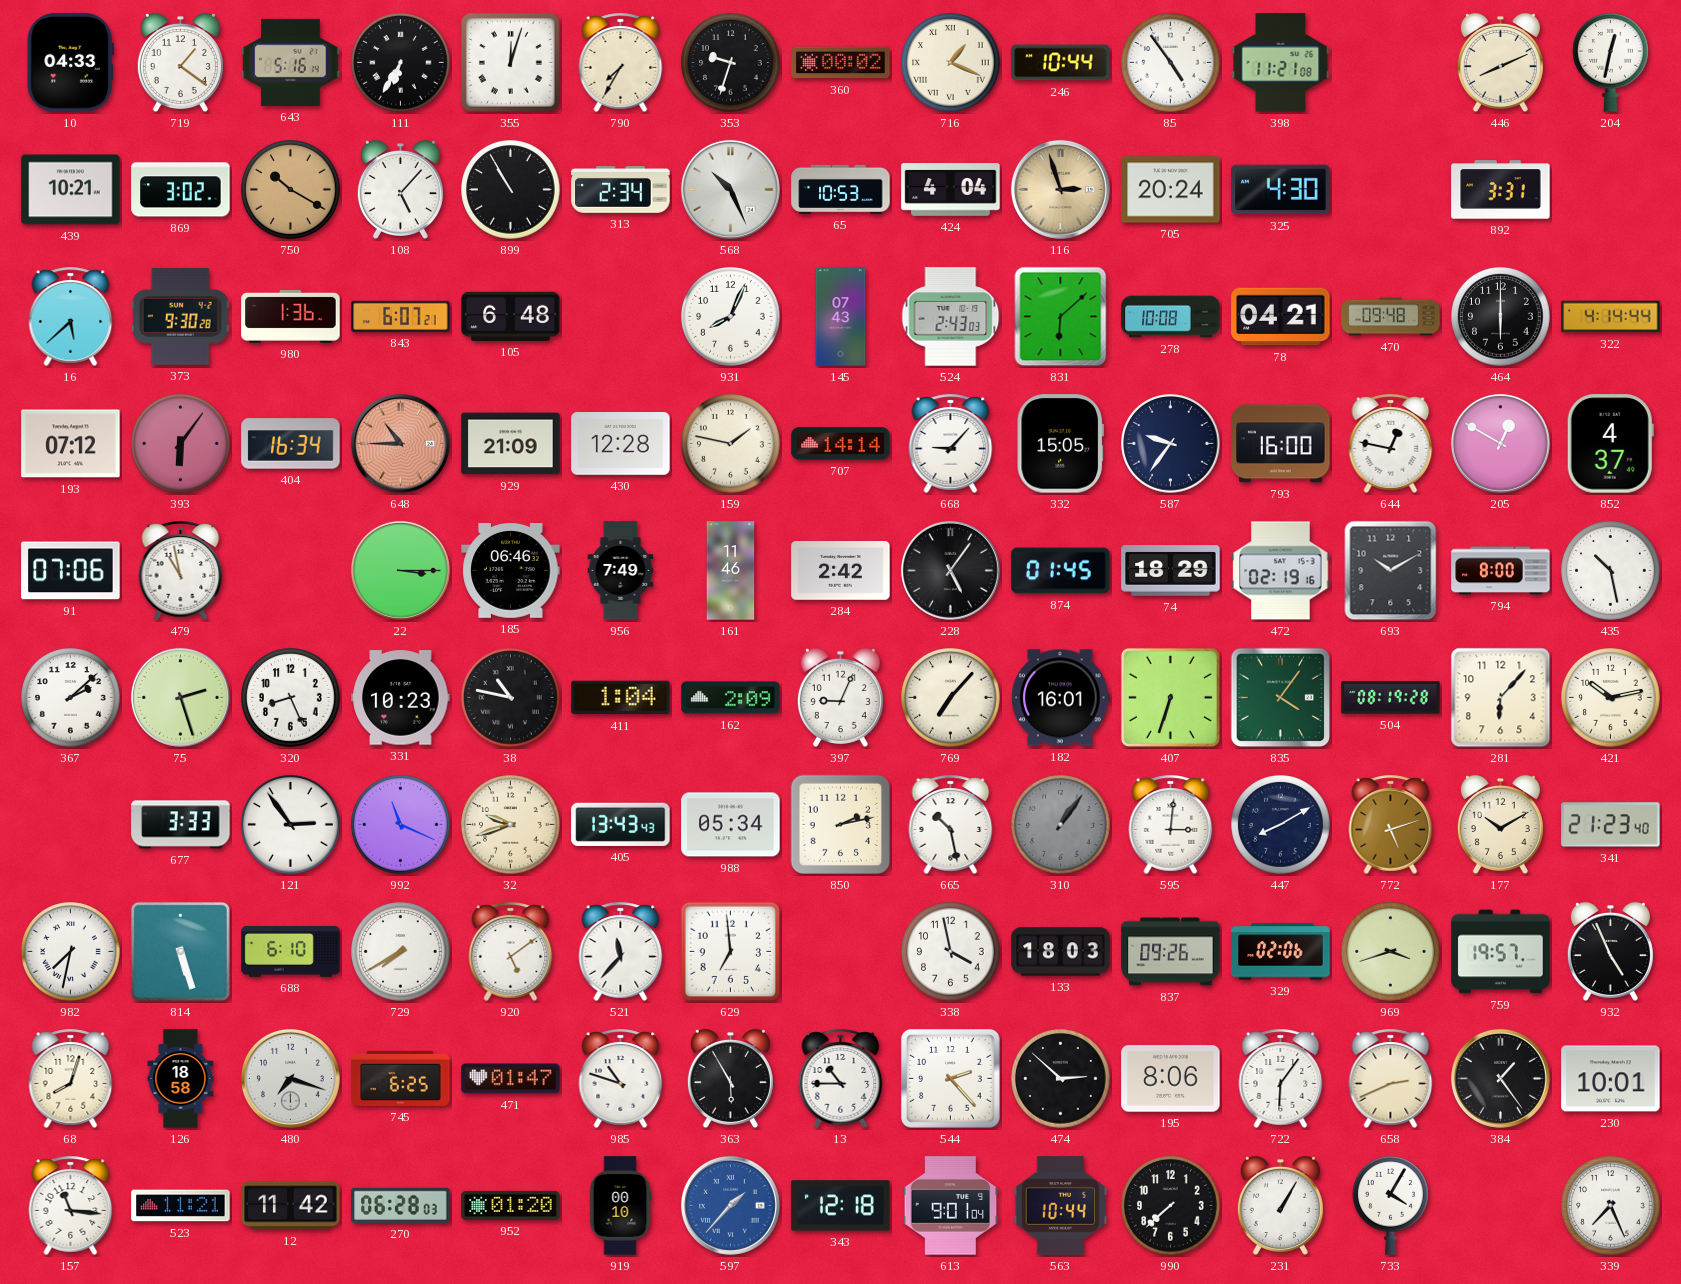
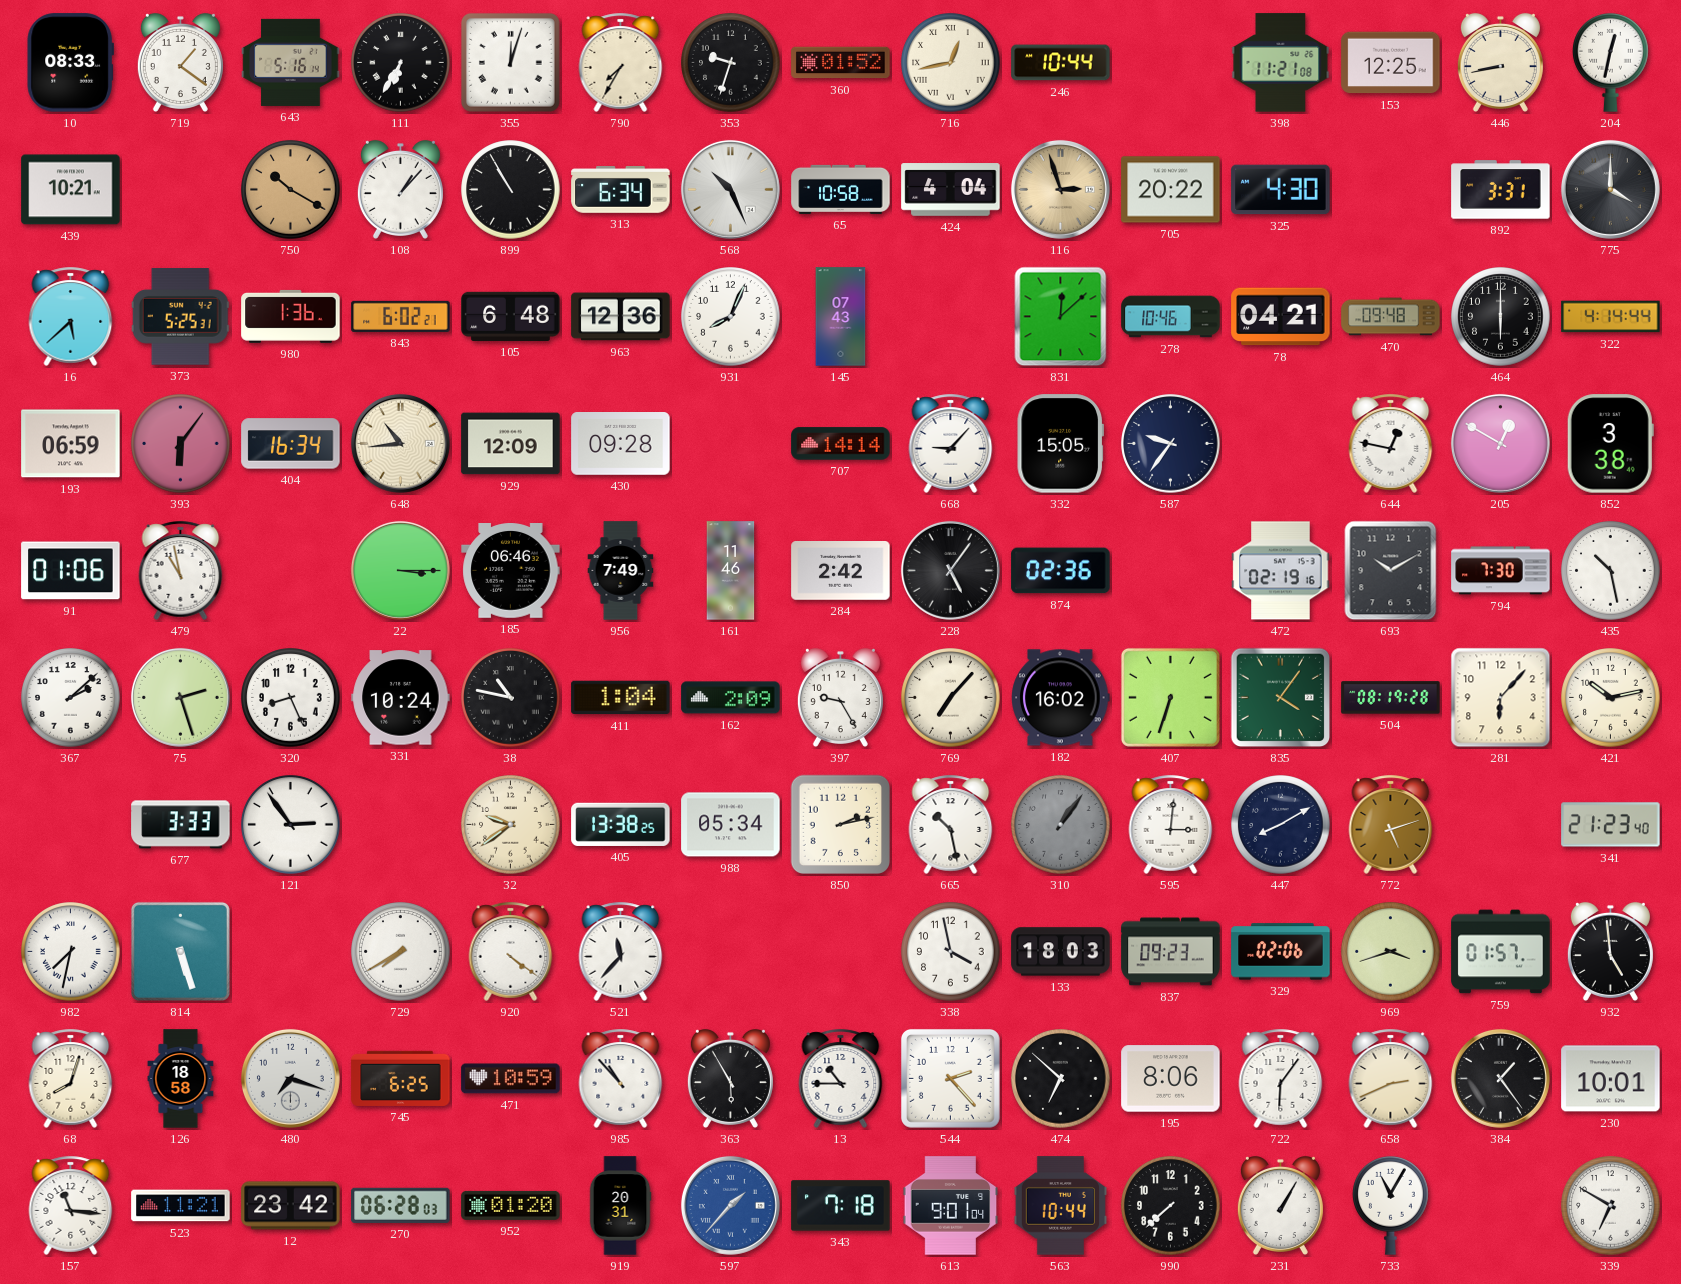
10: 04:33 -> 08:33 (70, 63)
360: 00:02 -> 01:52 (841, 63)
716: 1:19 -> 12:43 (951, 63)
85: 4:54 -> none (1171, 63)
153: none -> 12:25 (1391, 63)
446: 8:11 -> 8:43 (1500, 62)
869: 3:02 -> none (181, 190)
108: 5:07 -> 1:07 (400, 189)
313: 2:34 -> 6:34 (621, 190)
65: 10:53 -> 10:58 (841, 189)
705: 20:24 -> 20:22 (1171, 190)
775: none -> 4:00 (1610, 189)
373: 9:30 -> 5:25 (180, 317)
843: 6:07 -> 6:02 (401, 316)
963: none -> 12:36 (621, 317)
524: 2:43 -> none (951, 317)
831: 6:08 -> 12:08 (1061, 317)
278: 10:08 -> 10:46 (1171, 317)
193: 07:12 -> 06:59 (71, 444)
648: 10:45 -> 10:44 (400, 443)
648 dial: salmon -> cream (400, 443)
929: 21:09 -> 12:09 (511, 444)
430: 12:28 -> 09:28 (621, 444)
159: 1:47 -> none (731, 444)
793: 16:00 -> none (1281, 444)
852: 4:37 -> 3:38 (1610, 444)
91: 07:06 -> 01:06 (71, 571)
874: 01:45 -> 02:36 (1061, 571)
74: 18:29 -> none (1171, 571)
794: 8:00 -> 7:30 (1501, 571)
331: 10:23 -> 10:24 (401, 698)
397: 9:04 -> 9:25 (840, 697)
182: 16:01 -> 16:02 (1061, 698)
992: 11:19 -> none (401, 825)
32: 9:42 -> 9:39 (511, 825)
405: 13:43 -> 13:38 (621, 824)
177: 10:10 -> none (1500, 824)
688: 6:10 -> none (291, 951)
920: 5:09 -> 4:21 (511, 951)
629: 6:59 -> none (731, 952)
837: 09:26 -> 09:23 (1171, 952)
759: 19:57 -> 01:57 (1501, 952)
932: 4:56 -> 4:59 (1610, 951)
471: 01:47 -> 10:59 (511, 1079)
985: 10:48 -> 10:53 (621, 1078)
474: 2:52 -> 6:52 (1061, 1079)
12: 11:42 -> 23:42 (291, 1206)
919: 00:10 -> 20:31 (620, 1206)
343: 12:18 -> 7:18 (841, 1206)
733: 4:05 -> 11:05 (1391, 1205)
339: 7:26 -> 6:50 (1611, 1206)
